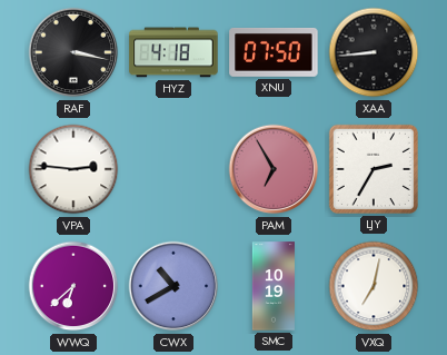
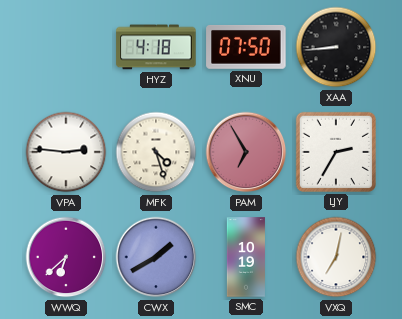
RAF: 3:17 -> none (73, 52)
MFK: none -> 4:27 (156, 152)
CWX: 10:40 -> 1:40 (156, 257)
